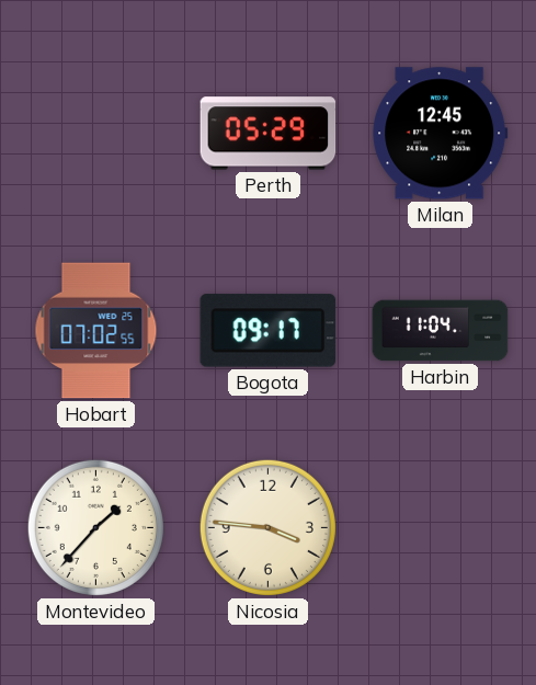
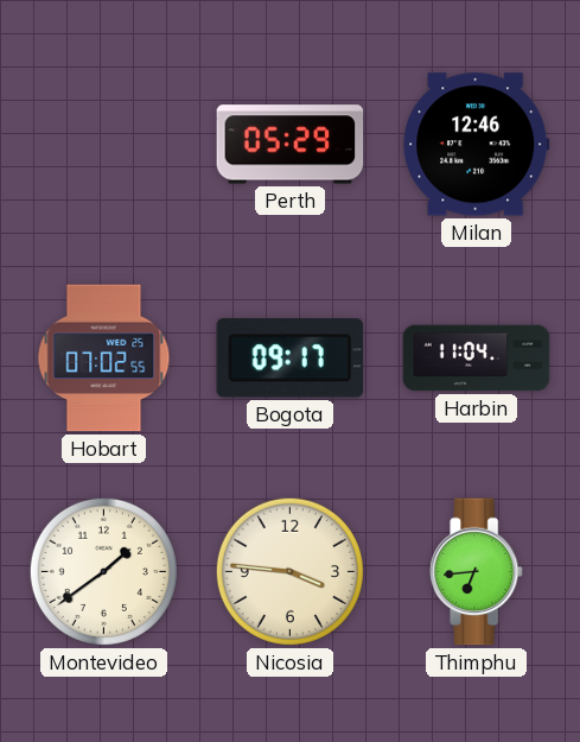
Milan: 12:45 -> 12:46 (477, 145)
Montevideo: 1:37 -> 1:39 (103, 571)
Thimphu: none -> 6:44 (477, 572)
